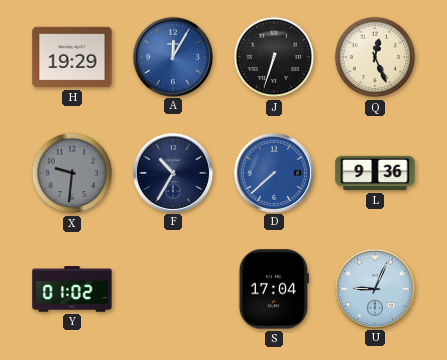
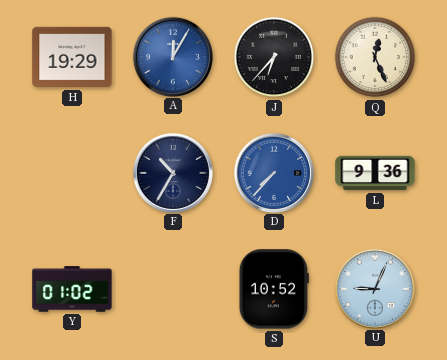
J: 6:33 -> 6:37 (274, 57)
X: 9:31 -> none (72, 173)
D: 7:38 -> 7:37 (273, 172)
S: 17:04 -> 10:52 (274, 289)
